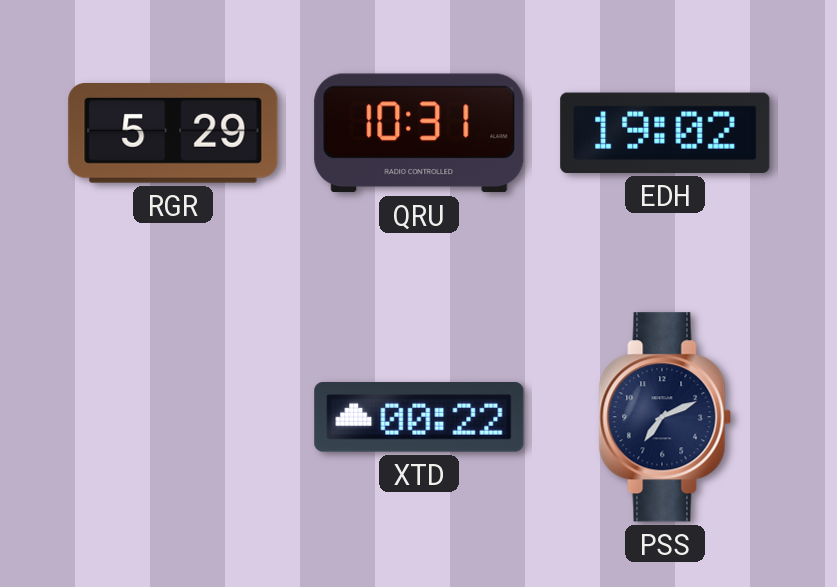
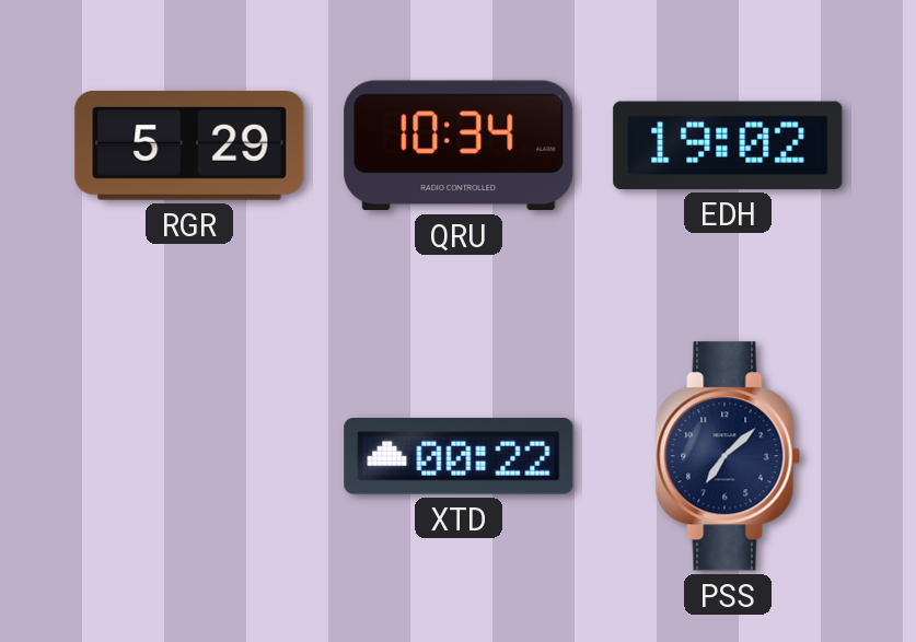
QRU: 10:31 -> 10:34 (459, 145)
PSS: 7:11 -> 7:08 (728, 456)
